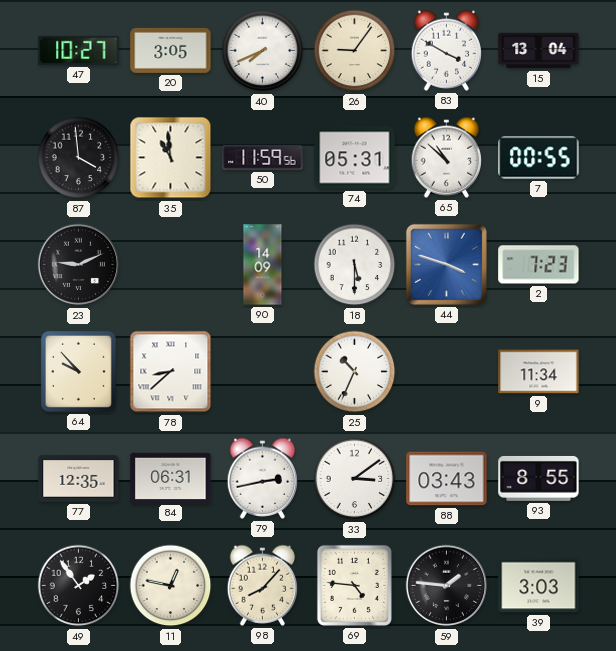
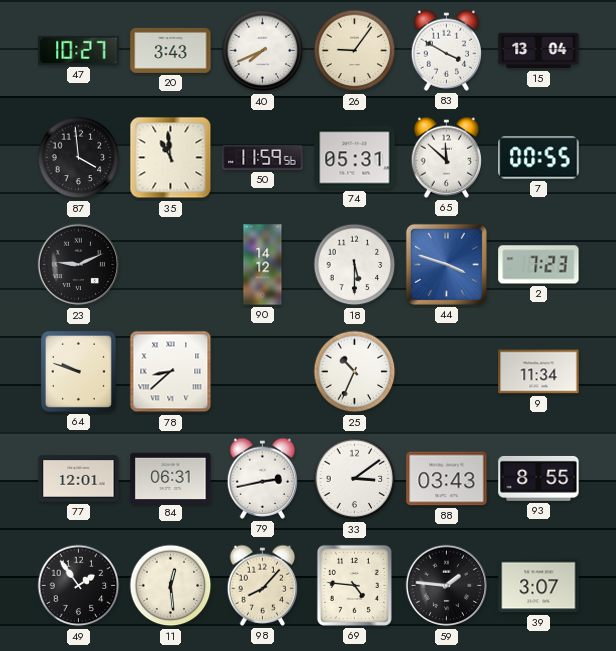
20: 3:05 -> 3:43 (171, 50)
65: 10:52 -> 11:52 (447, 157)
90: 14:09 -> 14:12 (263, 265)
64: 9:53 -> 9:48 (78, 371)
77: 12:35 -> 12:01 (79, 479)
11: 12:47 -> 12:29 (171, 586)
39: 3:03 -> 3:07 (539, 586)
